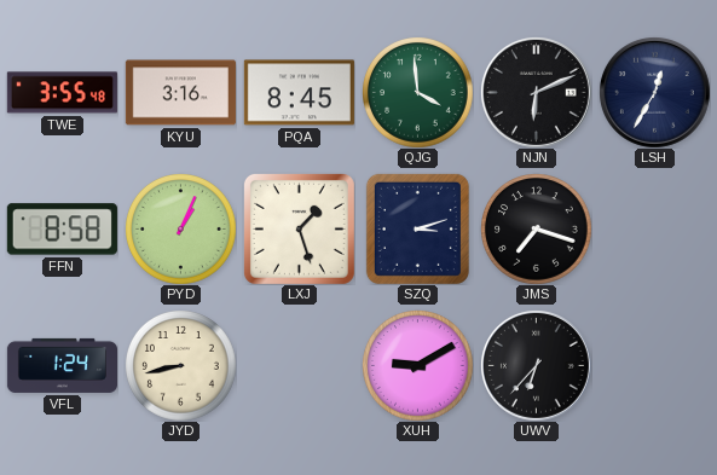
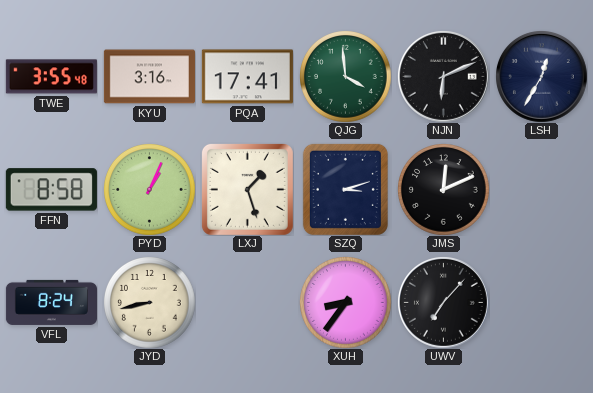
PQA: 8:45 -> 17:41 (247, 77)
JMS: 7:18 -> 12:11 (444, 190)
VFL: 1:24 -> 8:24 (51, 302)
XUH: 9:10 -> 8:36 (346, 303)
UWV: 6:37 -> 7:07 (443, 302)
